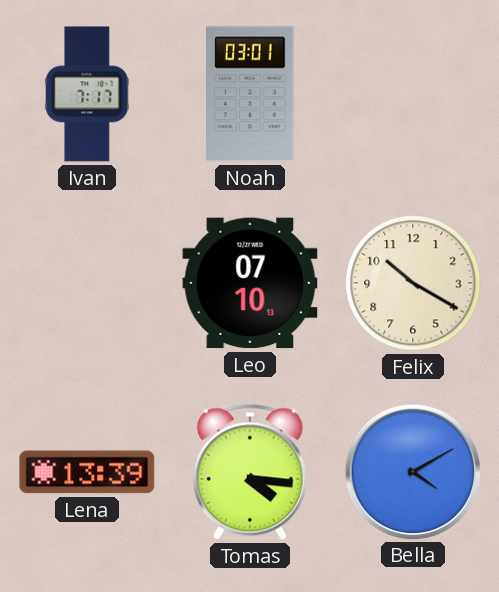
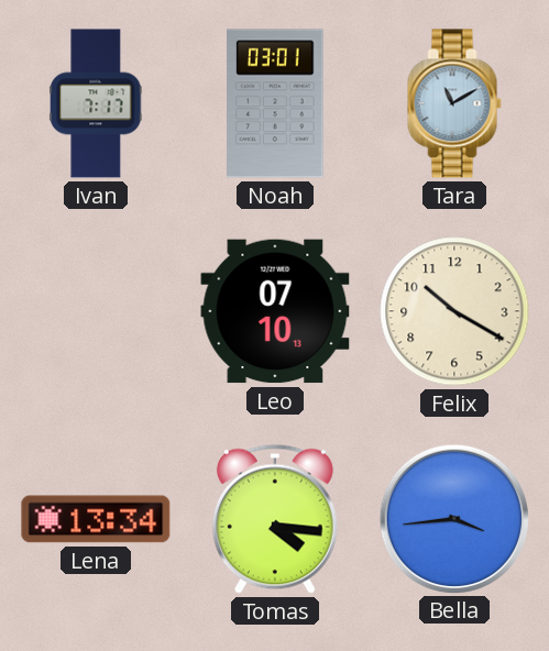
Tara: none -> 11:10 (454, 103)
Lena: 13:39 -> 13:34 (96, 519)
Bella: 4:10 -> 3:44 (453, 518)
